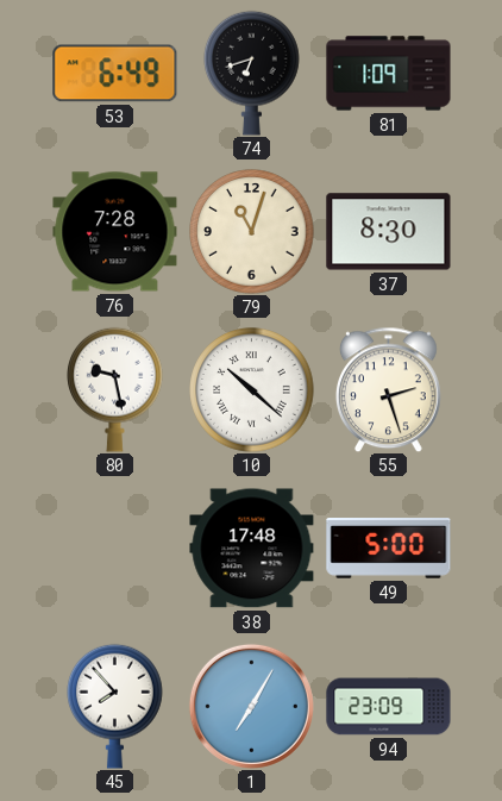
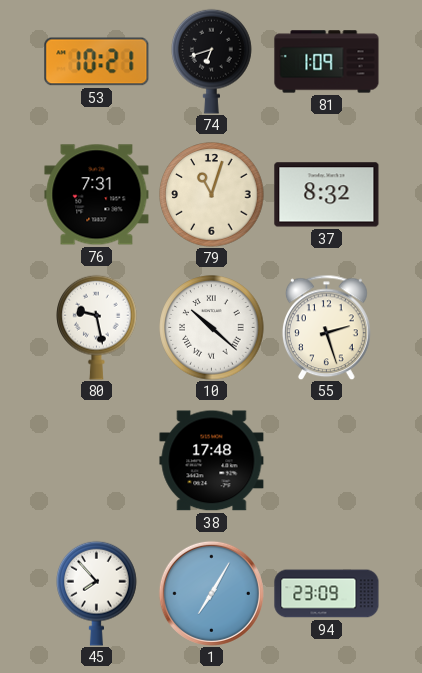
53: 6:49 -> 10:21 (97, 62)
76: 7:28 -> 7:31 (97, 195)
37: 8:30 -> 8:32 (327, 195)
49: 5:00 -> none (389, 549)
